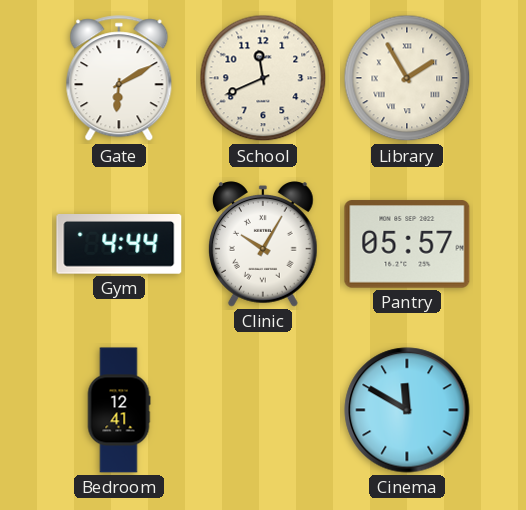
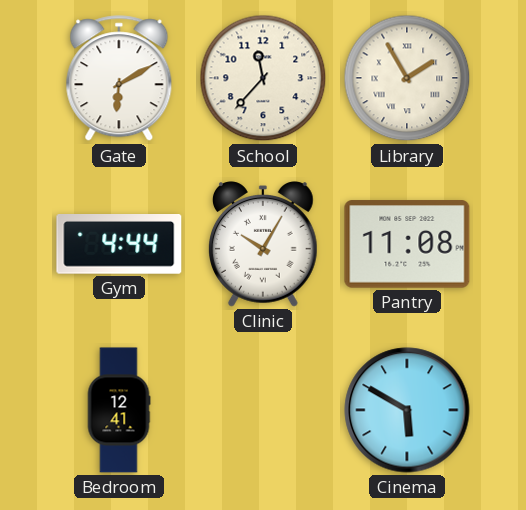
School: 11:41 -> 11:37 (263, 78)
Pantry: 05:57 -> 11:08 (407, 244)
Cinema: 11:50 -> 5:50 (407, 410)
